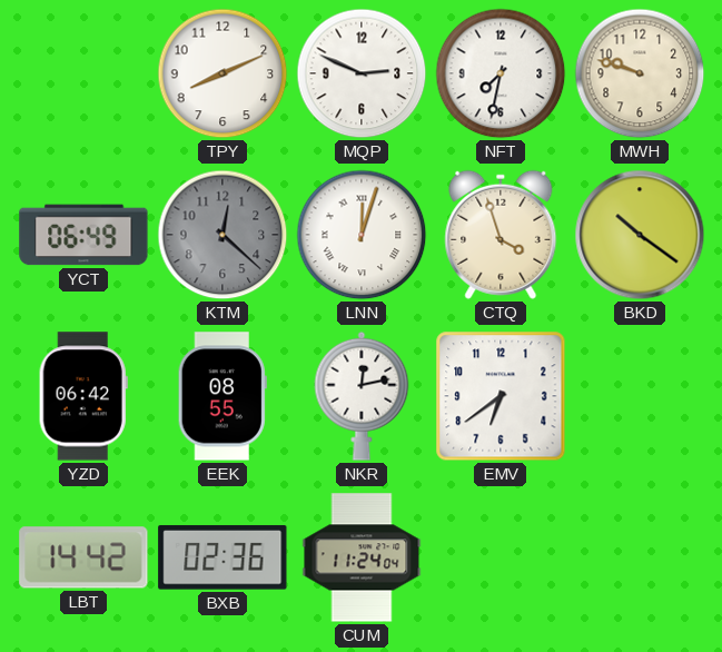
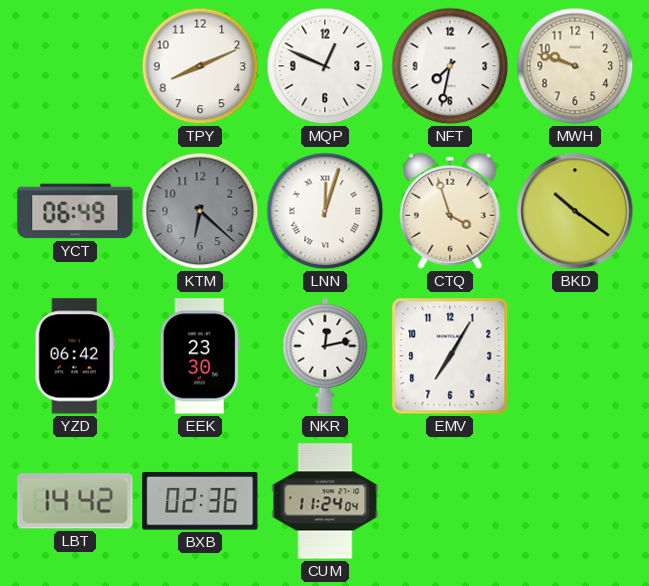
MQP: 2:49 -> 12:49 (325, 66)
KTM: 12:22 -> 6:22 (200, 211)
EEK: 08:55 -> 23:30 (200, 356)
EMV: 6:39 -> 7:05 (450, 356)
